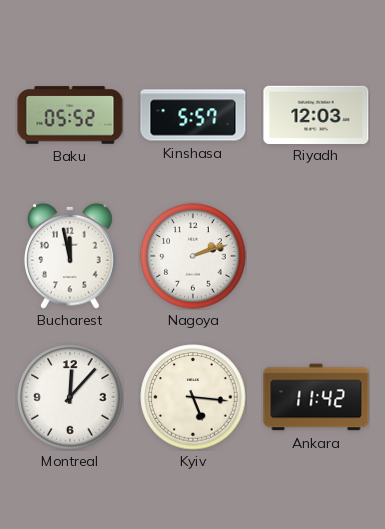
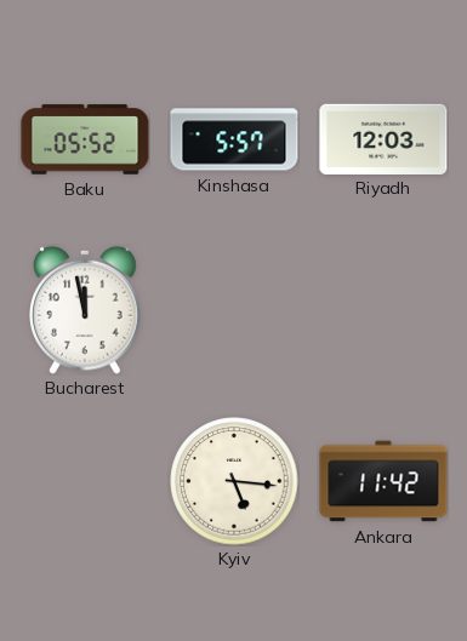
Nagoya: 2:12 -> none (193, 256)
Montreal: 12:07 -> none (70, 397)
